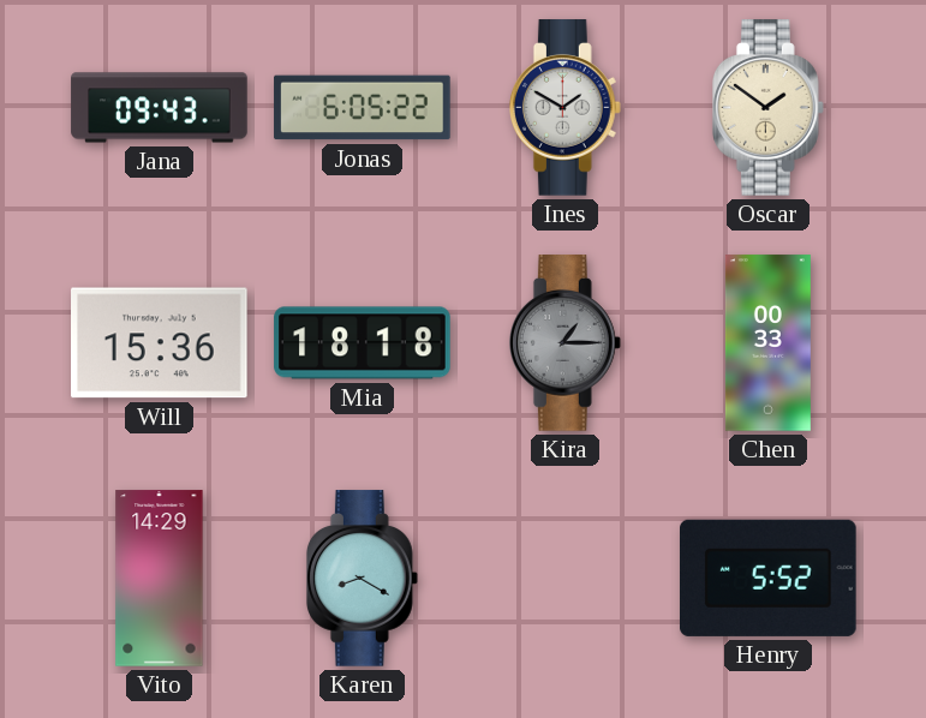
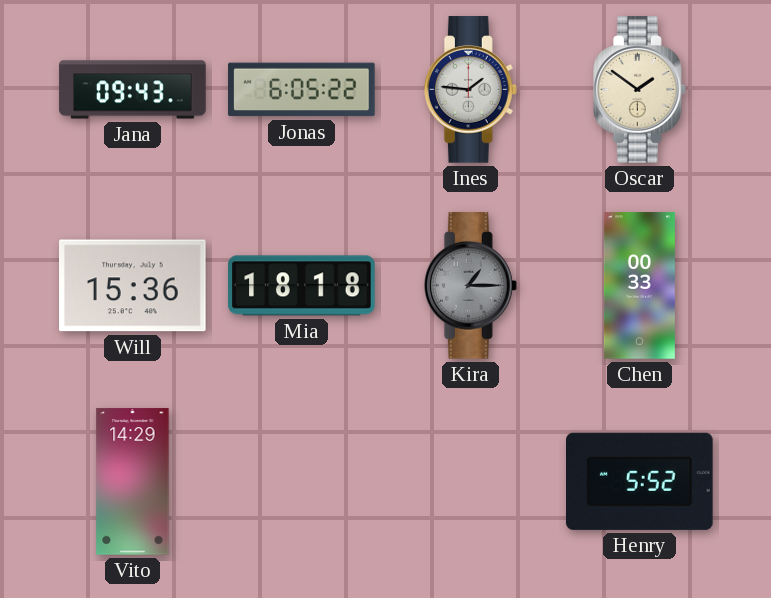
Ines: 1:50 -> 1:46 (470, 90)
Karen: 8:20 -> none (362, 579)
